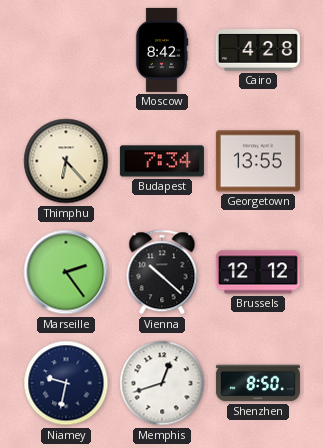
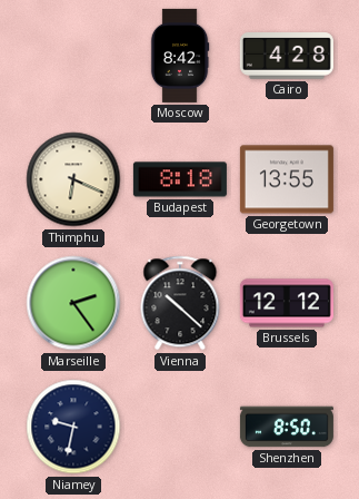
Thimphu: 6:23 -> 6:19 (73, 179)
Budapest: 7:34 -> 8:18 (180, 179)
Memphis: 12:42 -> none (162, 383)
